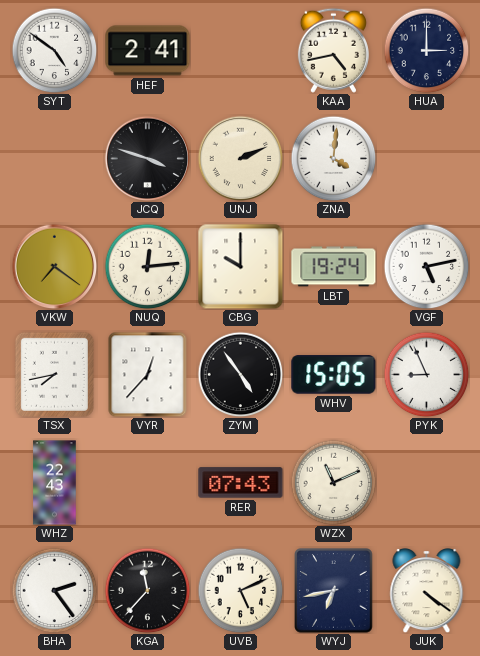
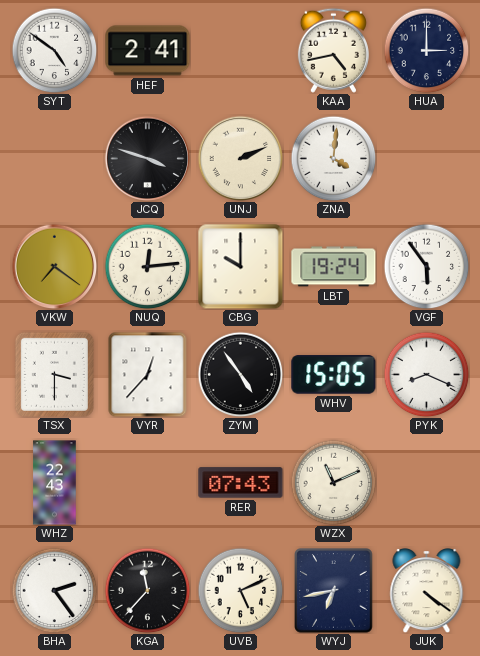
VGF: 5:13 -> 5:54 (426, 266)
TSX: 7:43 -> 3:30 (54, 374)
PYK: 8:56 -> 8:19 (426, 374)
